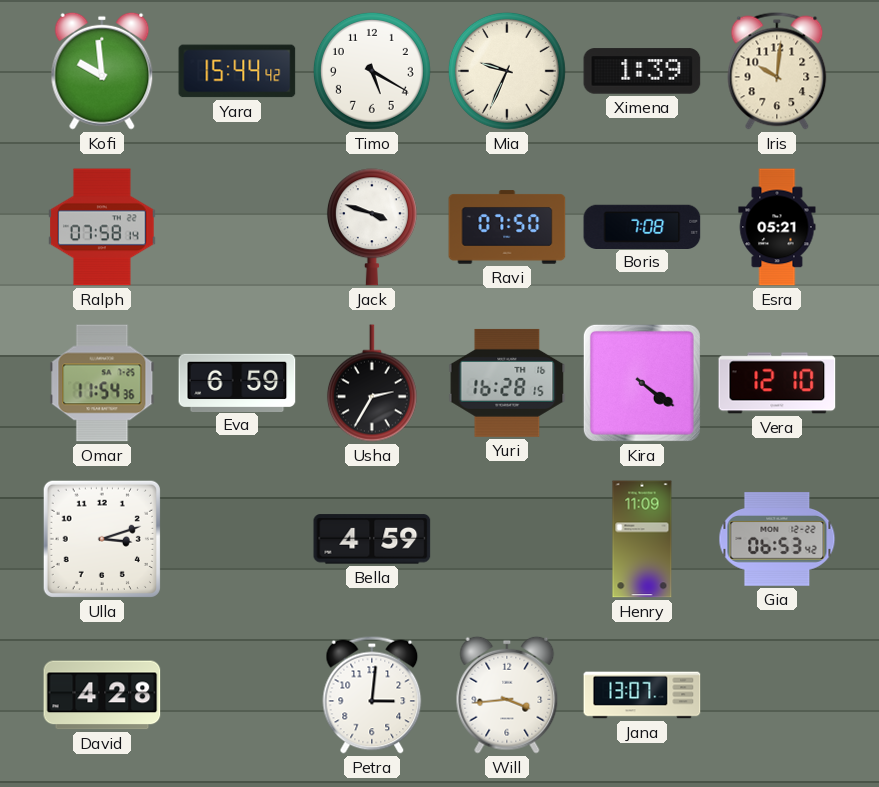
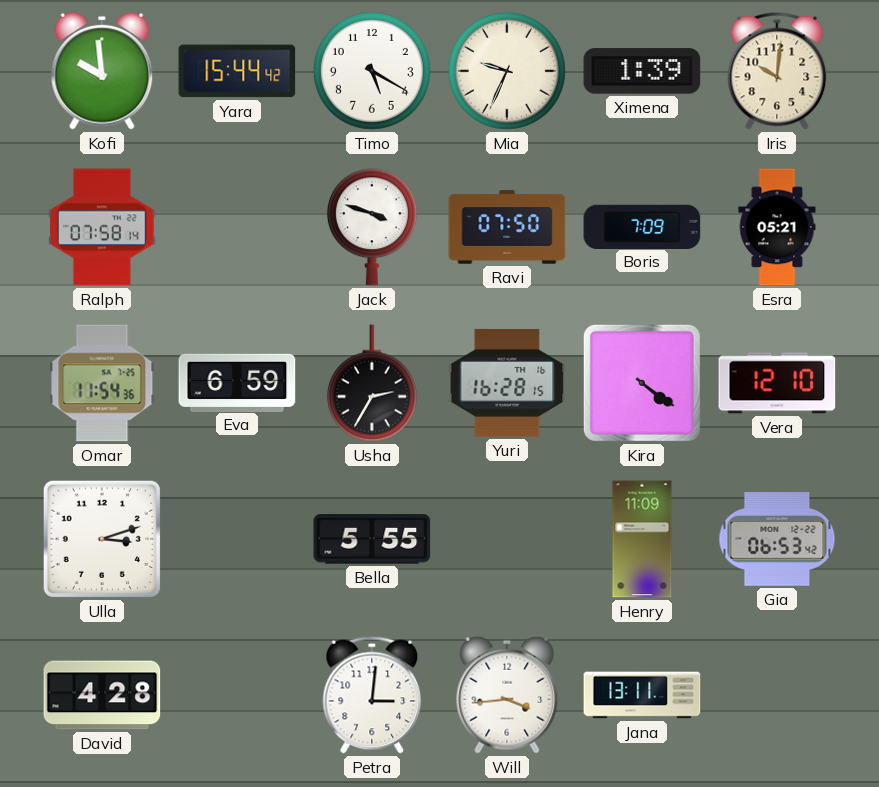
Boris: 7:08 -> 7:09 (642, 226)
Bella: 4:59 -> 5:55 (372, 539)
Jana: 13:07 -> 13:11 (642, 695)
